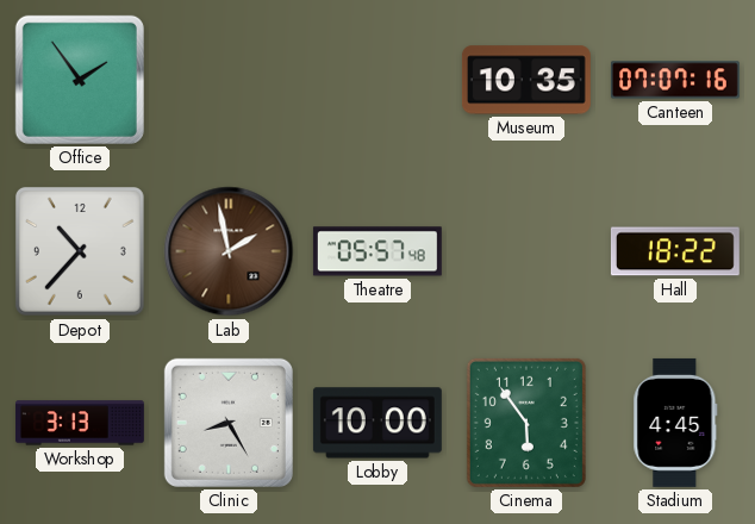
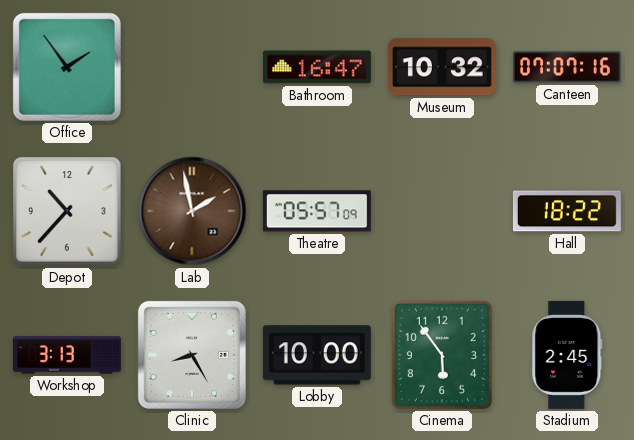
Bathroom: none -> 16:47 (317, 67)
Museum: 10:35 -> 10:32 (442, 67)
Theatre: 05:57:48 -> 05:57:09 (317, 211)
Stadium: 4:45 -> 2:45 (567, 355)
